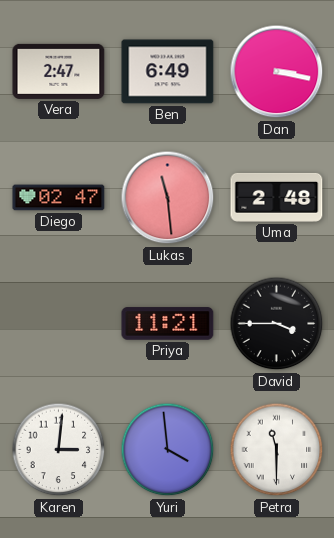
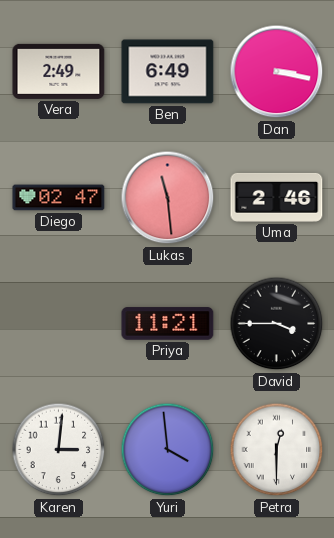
Vera: 2:47 -> 2:49 (59, 71)
Uma: 2:48 -> 2:46 (277, 197)
Petra: 11:30 -> 12:30 (277, 450)
